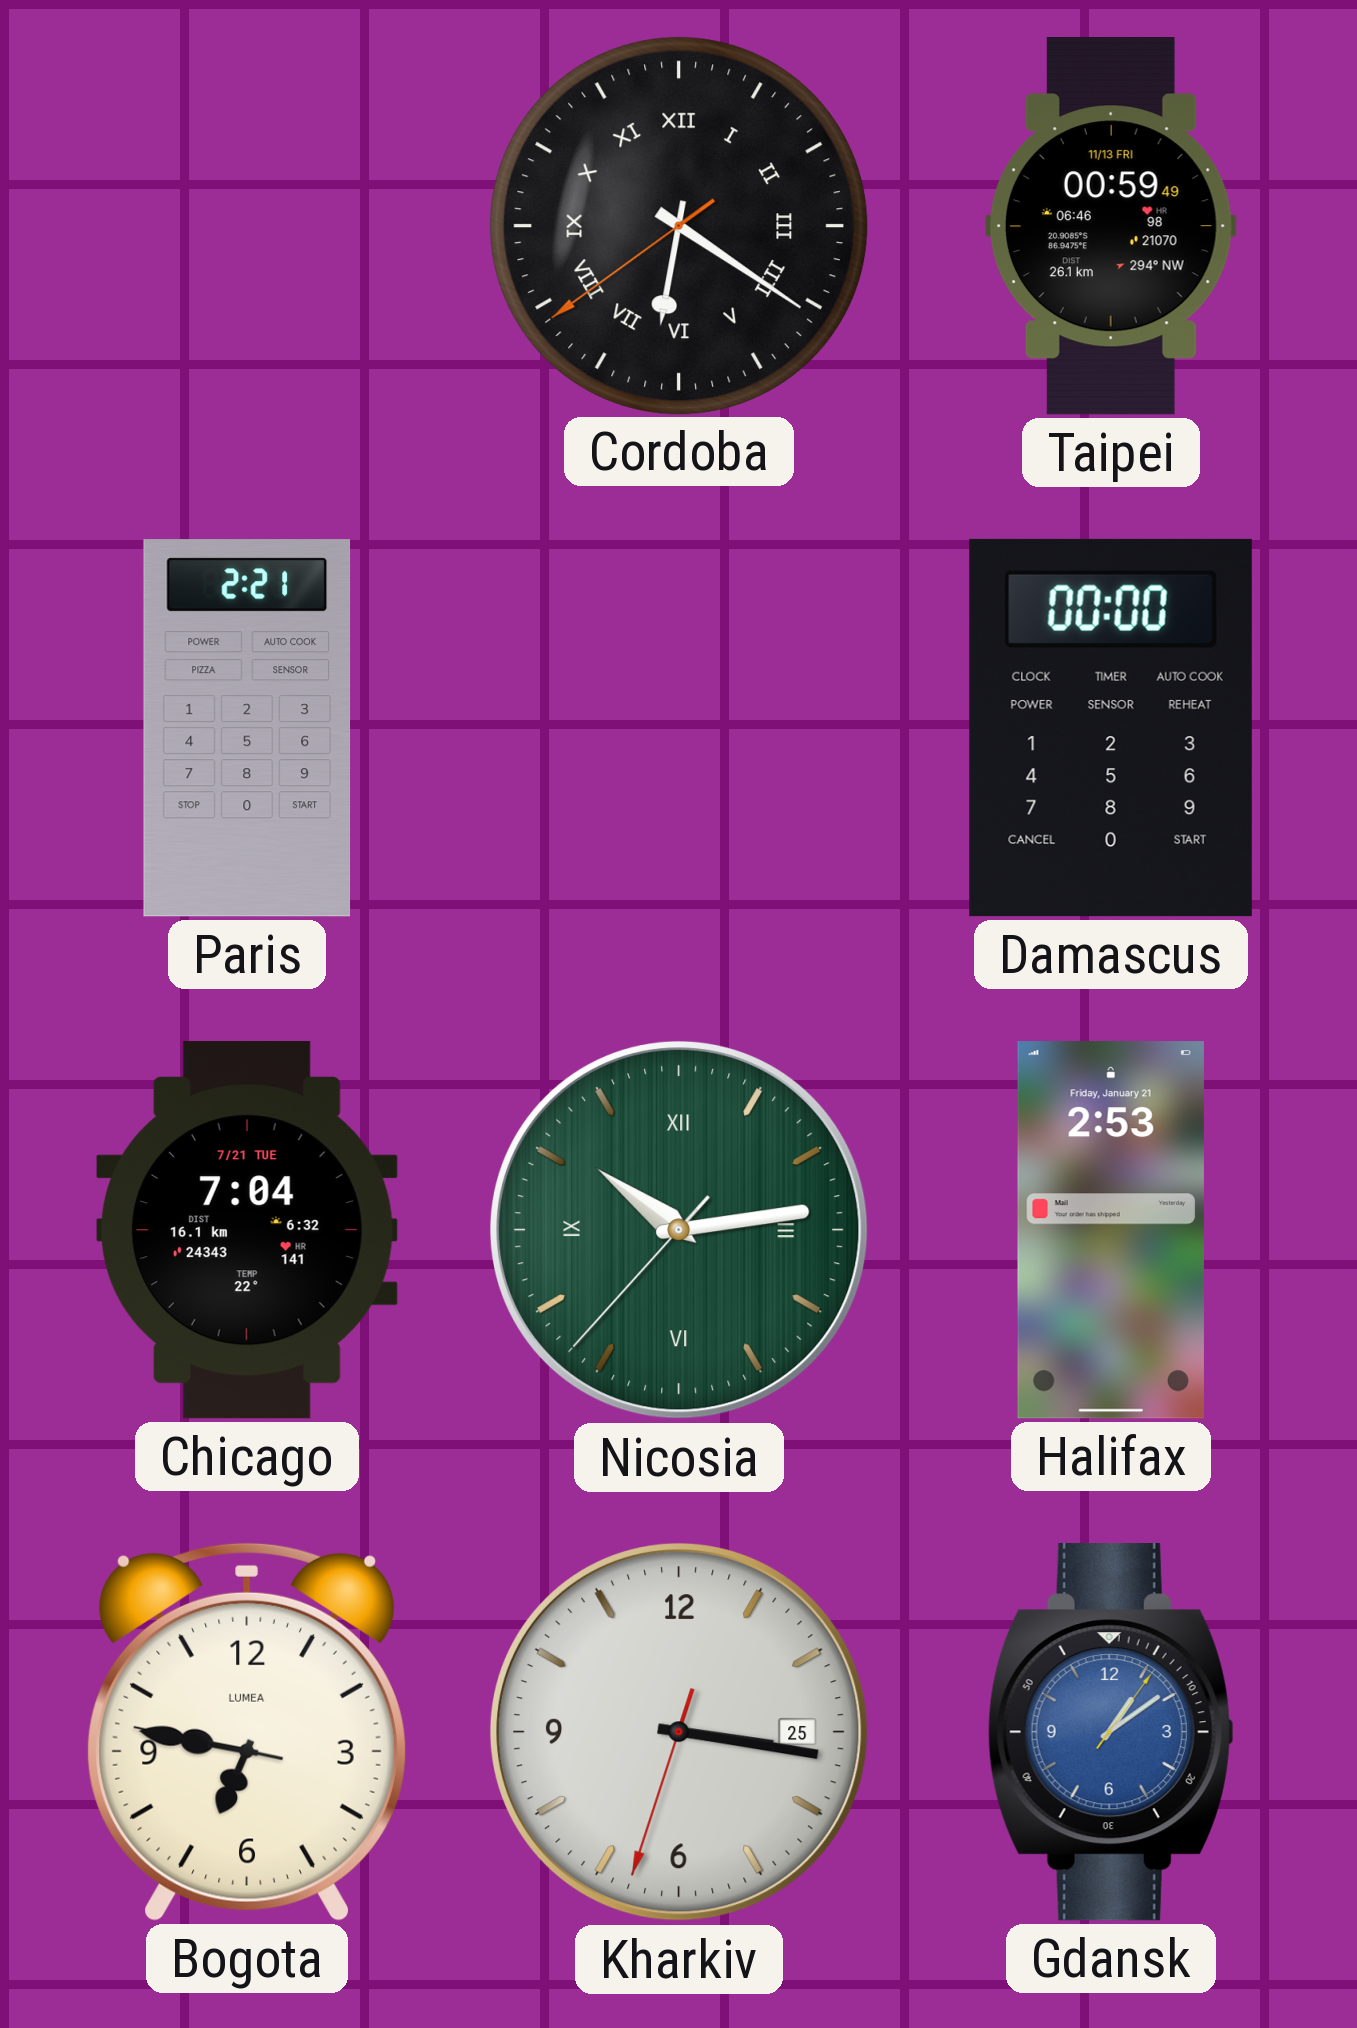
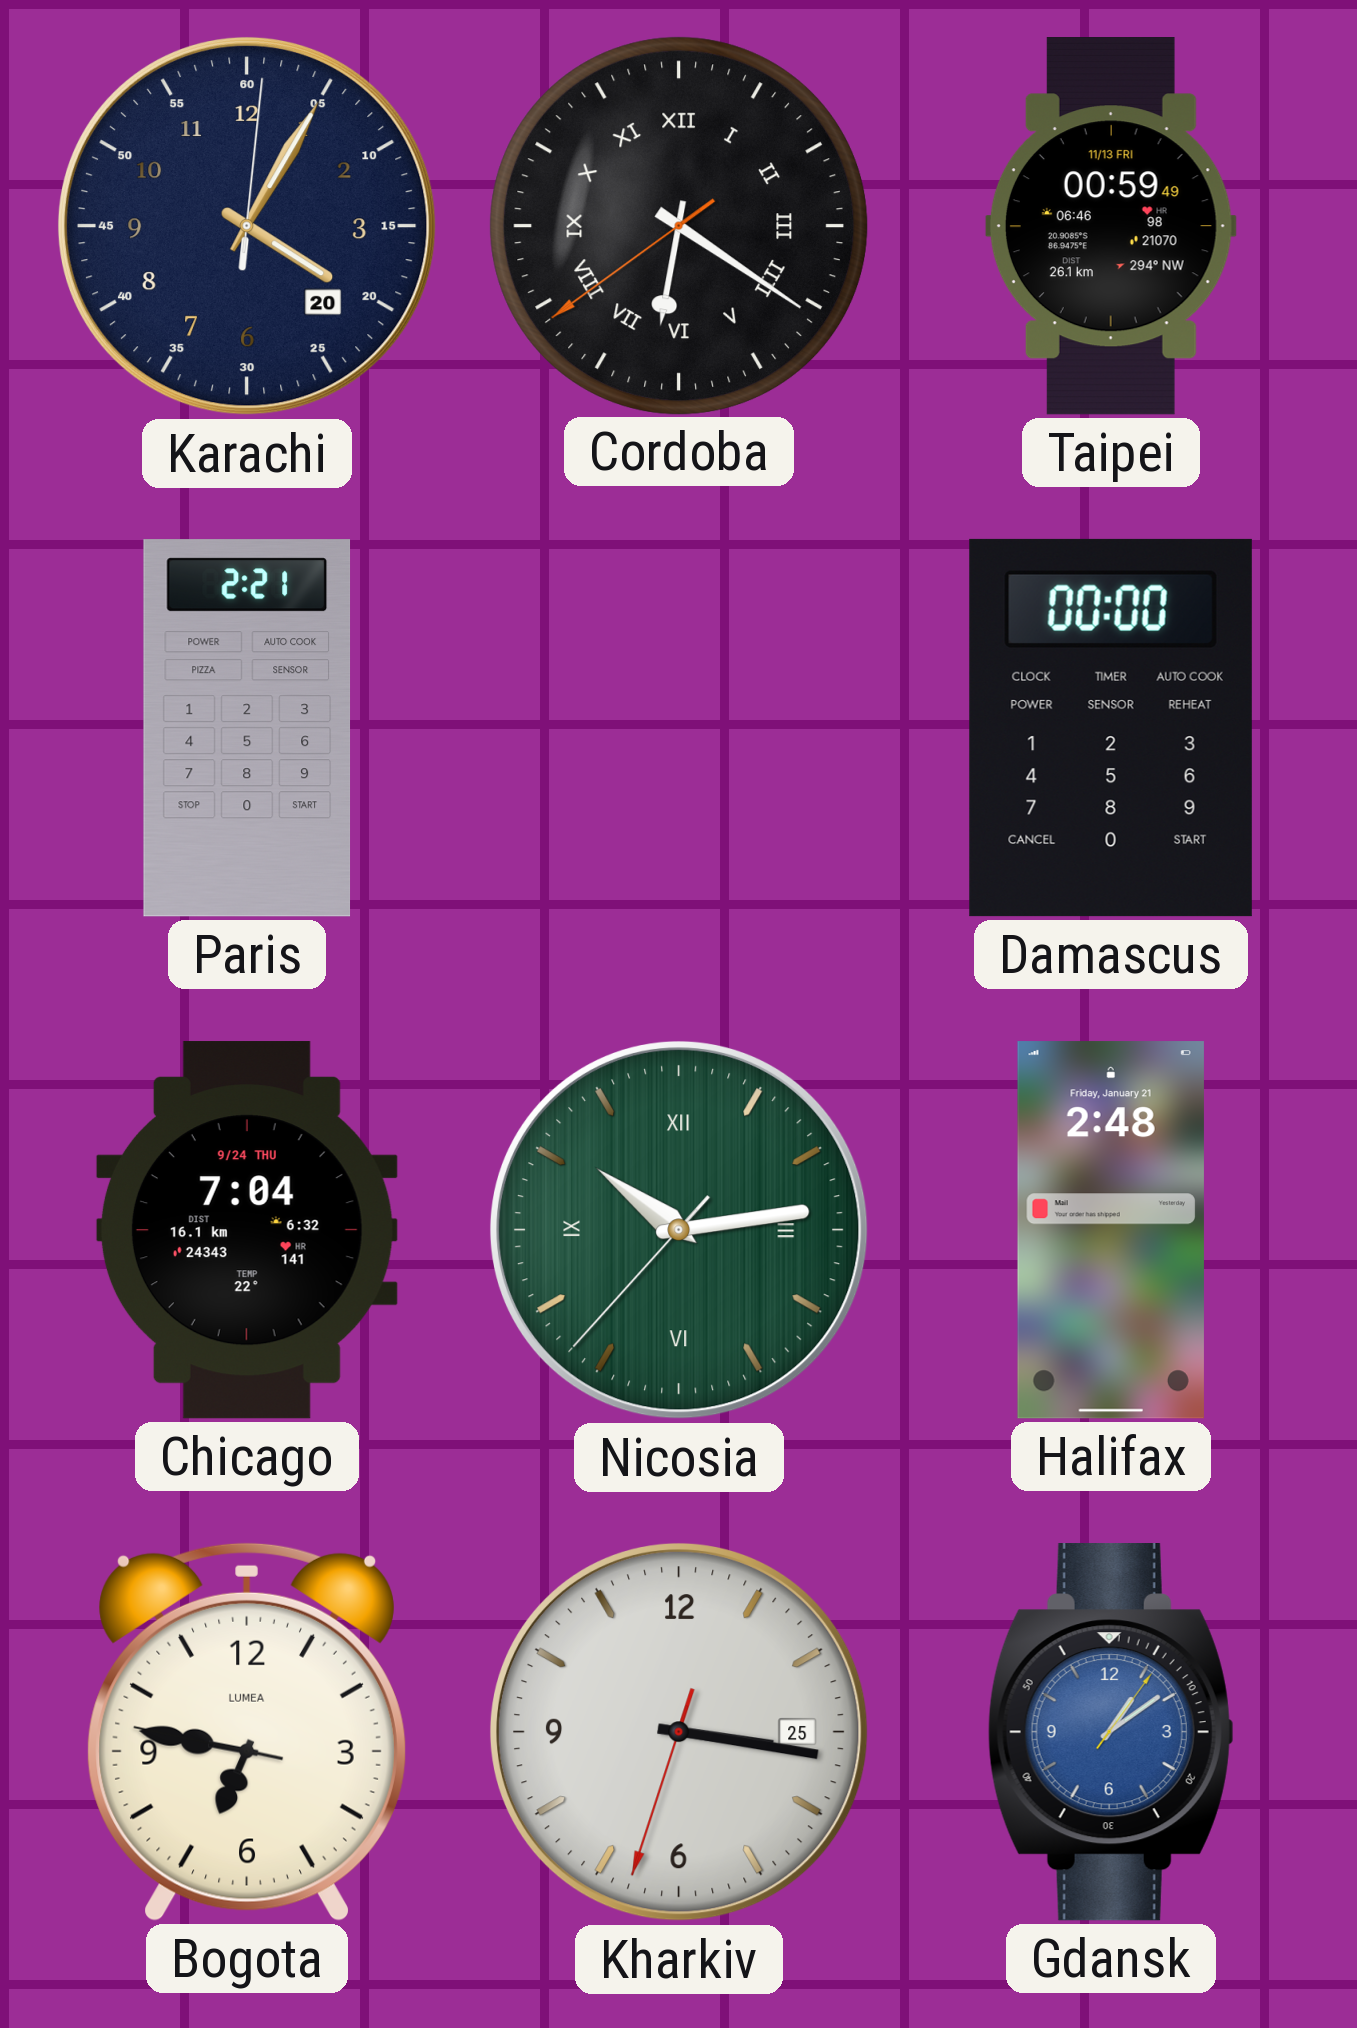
Karachi: none -> 4:05 (247, 226)
Chicago date: 7/21 TUE -> 9/24 THU (247, 1230)
Halifax: 2:53 -> 2:48 (1111, 1230)
